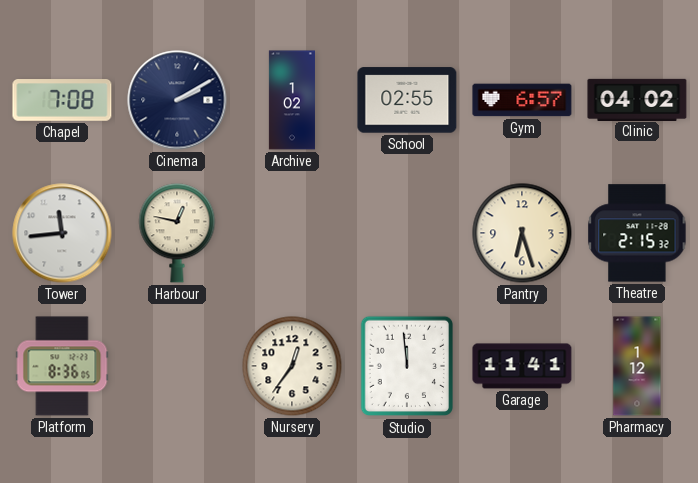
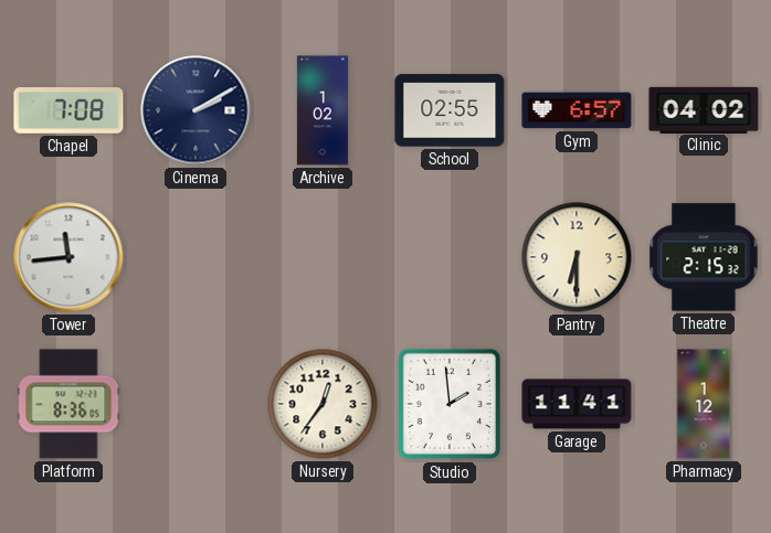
Harbour: 12:47 -> none (177, 233)
Pantry: 6:27 -> 6:30 (577, 257)
Studio: 11:59 -> 1:59 (448, 404)
